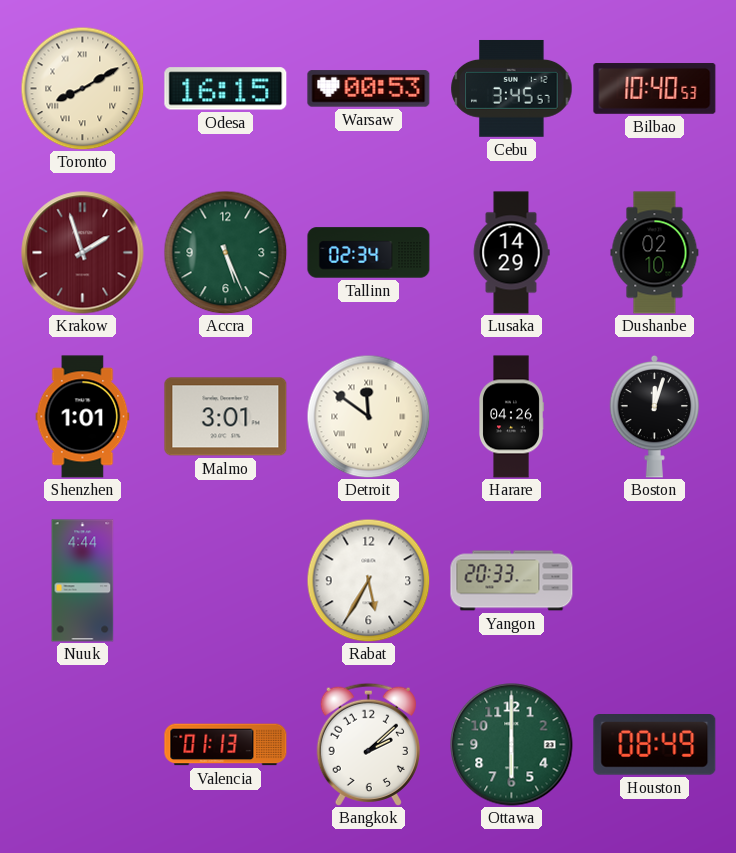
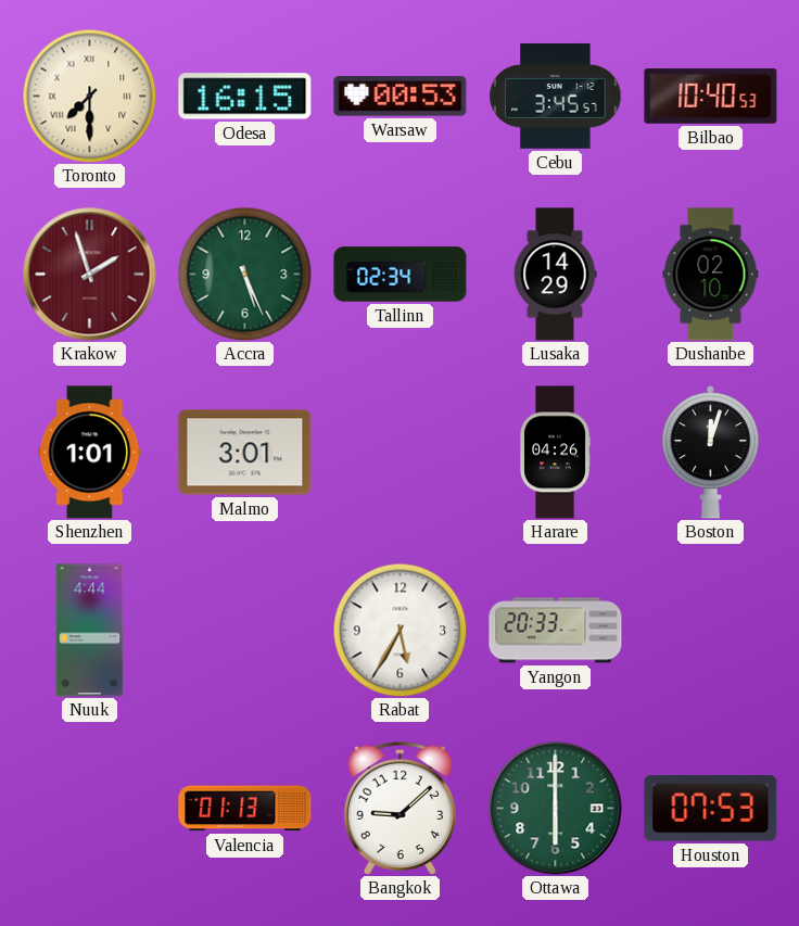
Toronto: 8:10 -> 7:30 (89, 96)
Detroit: 11:51 -> none (368, 416)
Bangkok: 2:08 -> 9:08 (399, 808)
Houston: 08:49 -> 07:53 (711, 809)
